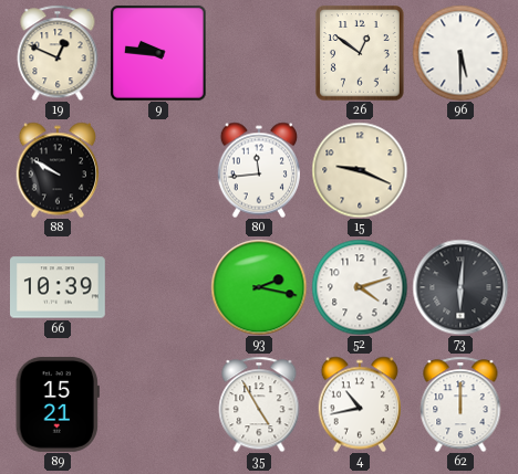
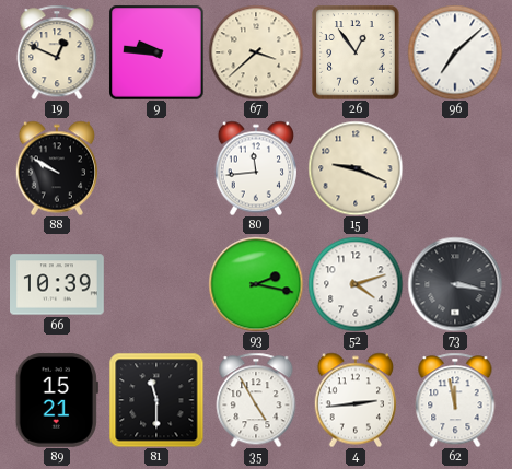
67: none -> 3:38 (256, 52)
26: 12:51 -> 12:54 (356, 52)
96: 5:30 -> 7:08 (455, 52)
73: 6:01 -> 3:17 (455, 284)
81: none -> 11:30 (156, 400)
4: 10:43 -> 2:44 (356, 400)
62: 12:00 -> 11:58 (455, 400)
